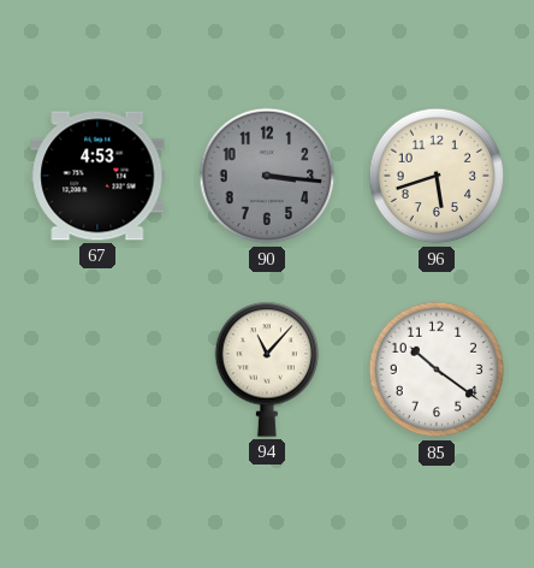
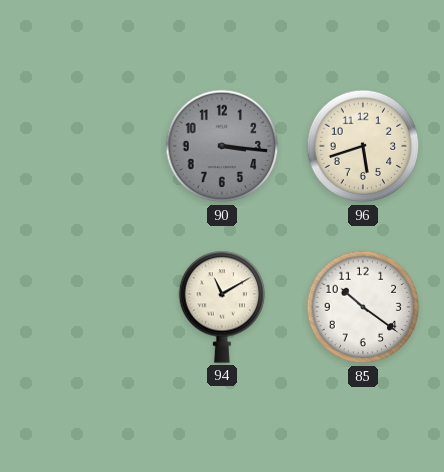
67: 4:53 -> none (97, 176)
94: 11:07 -> 11:10 (222, 307)
